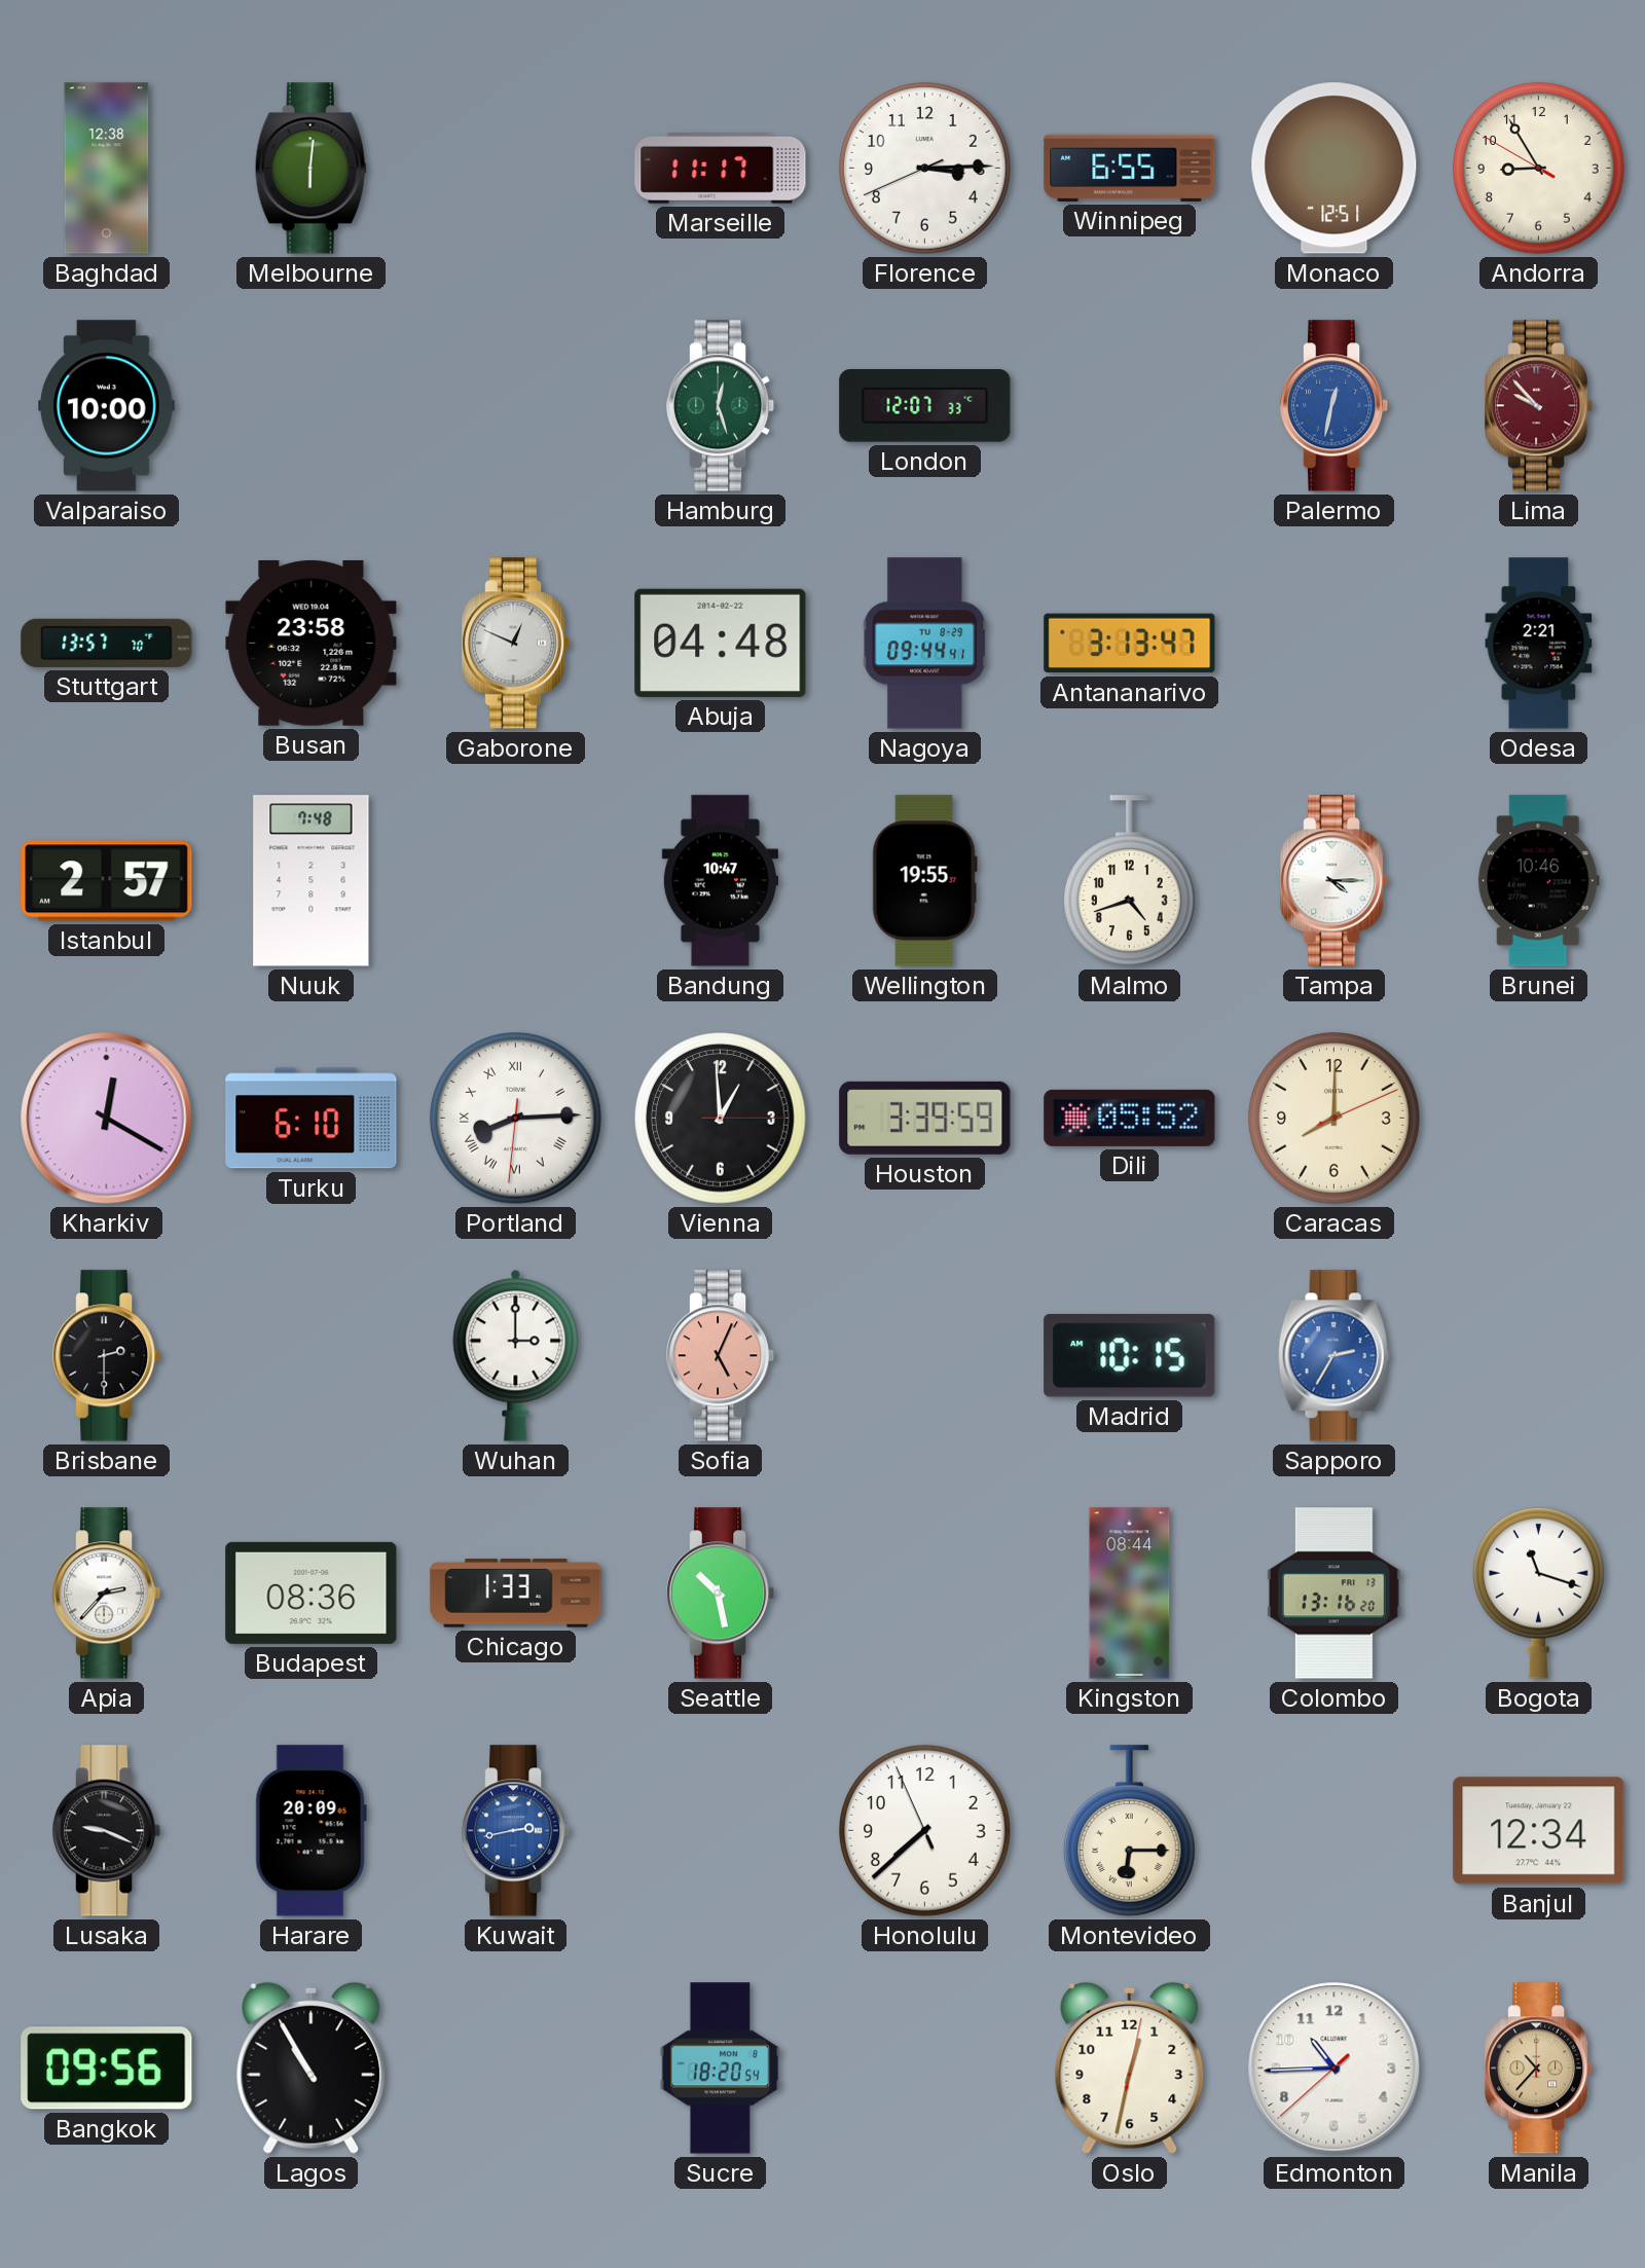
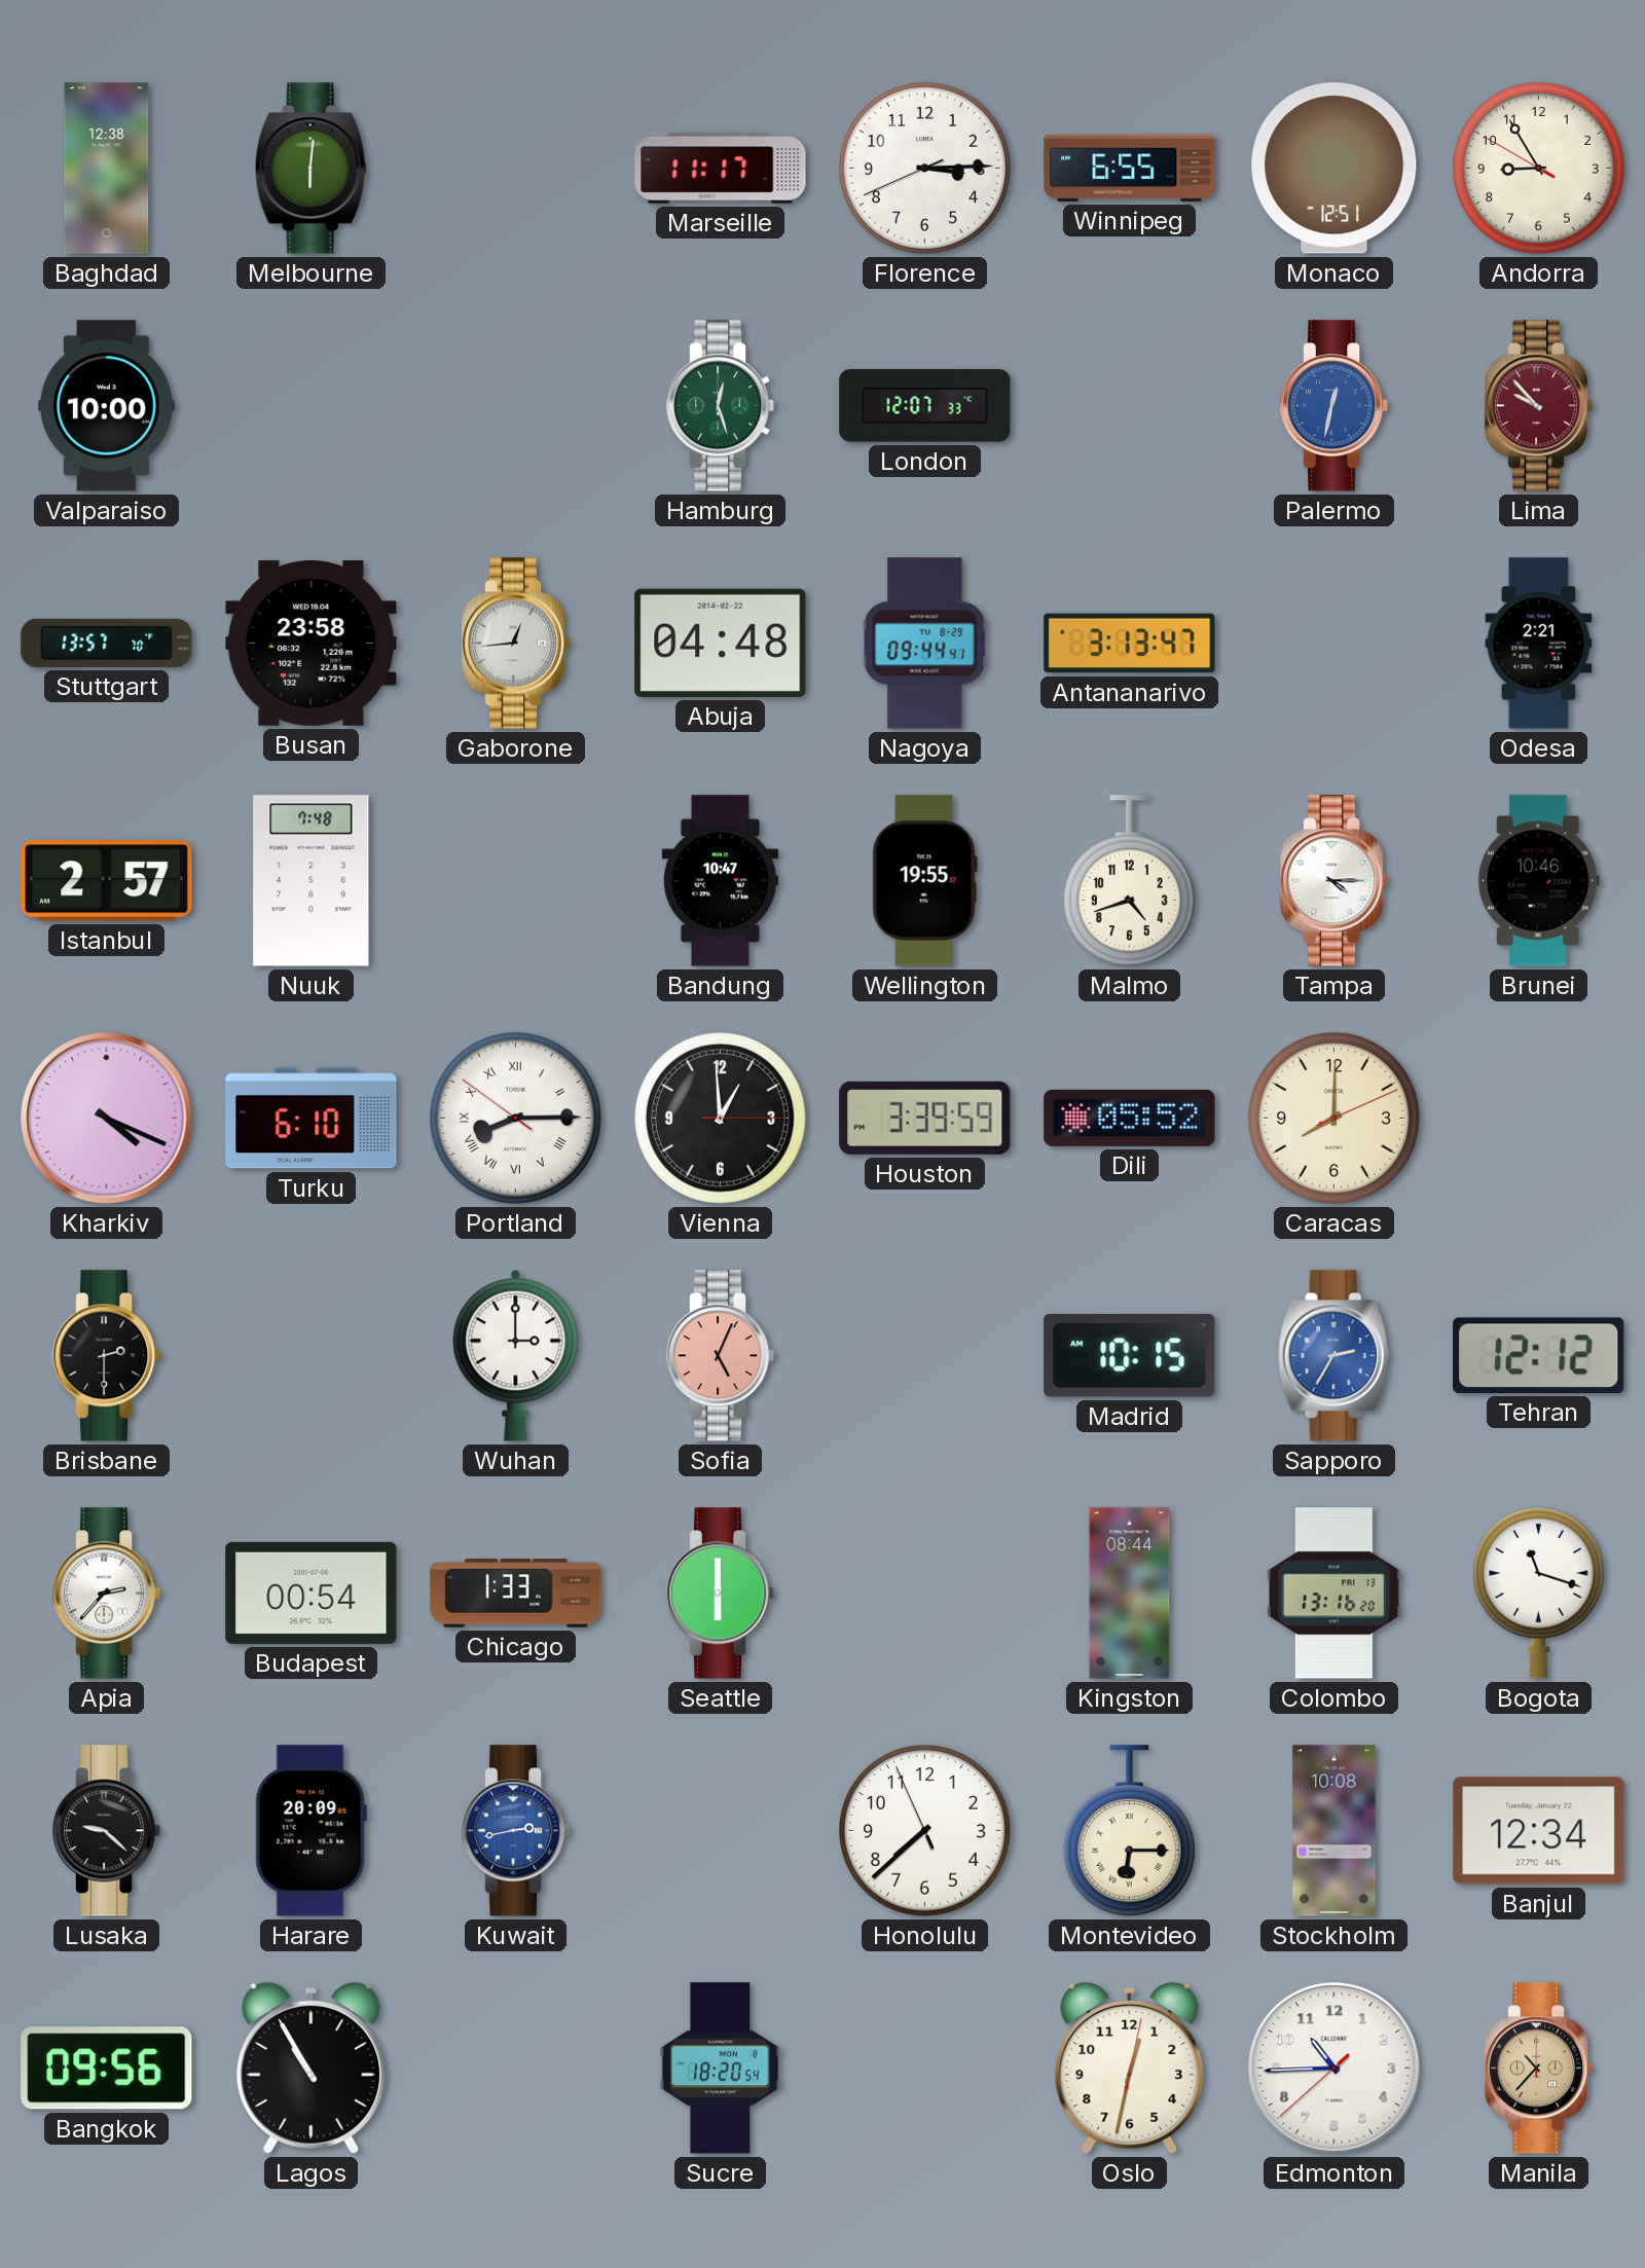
Gaborone: 12:49 -> 12:44 (517, 644)
Kharkiv: 12:20 -> 4:19 (107, 1119)
Portland: 8:14:31 -> 8:14:51 (516, 1119)
Tehran: none -> 12:12 (1539, 1355)
Budapest: 08:36 -> 00:54 (312, 1593)
Seattle: 10:28 -> 6:00 (722, 1594)
Lusaka: 9:19 -> 9:22 (108, 1831)
Stockholm: none -> 10:08 (1335, 1831)
